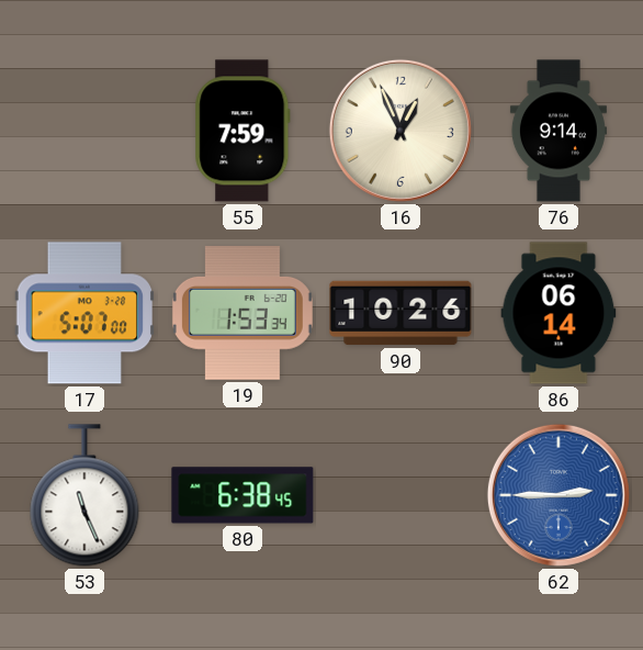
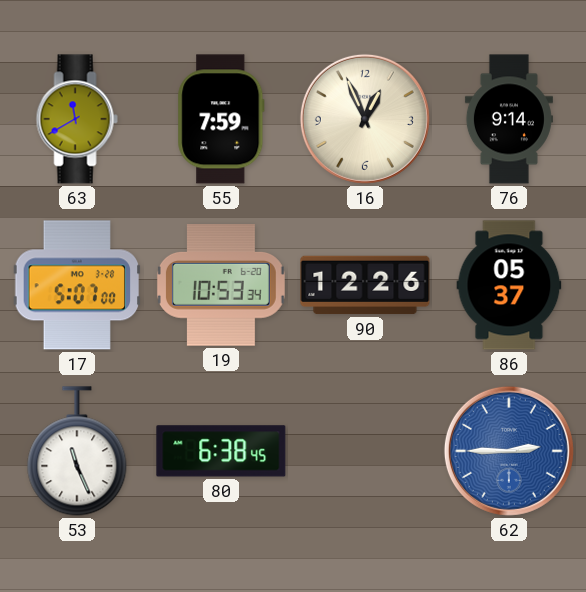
63: none -> 11:40 (77, 119)
19: 1:53 -> 10:53 (221, 285)
90: 10:26 -> 12:26 (365, 285)
86: 06:14 -> 05:37 (509, 285)
